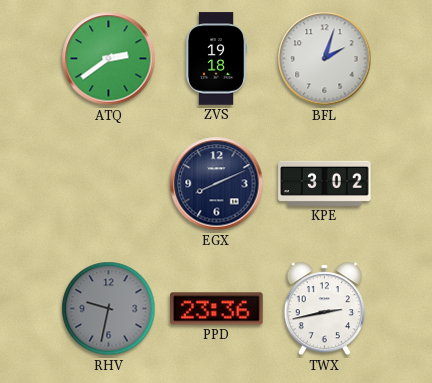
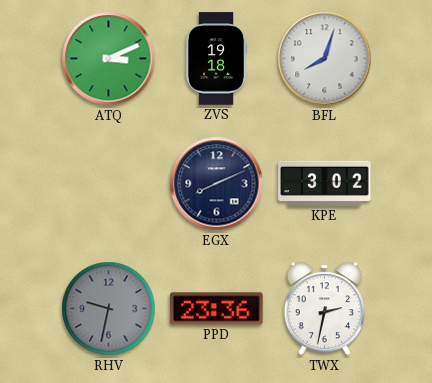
ATQ: 2:39 -> 3:11 (109, 59)
BFL: 2:03 -> 8:03 (325, 59)
TWX: 2:43 -> 2:32 (324, 309)
